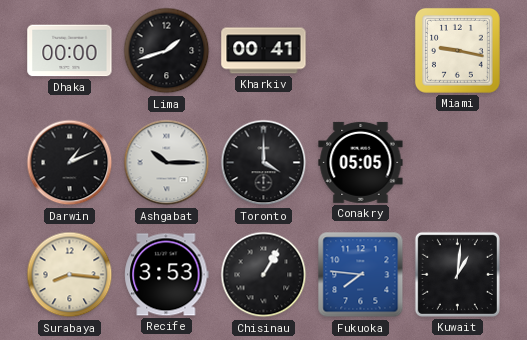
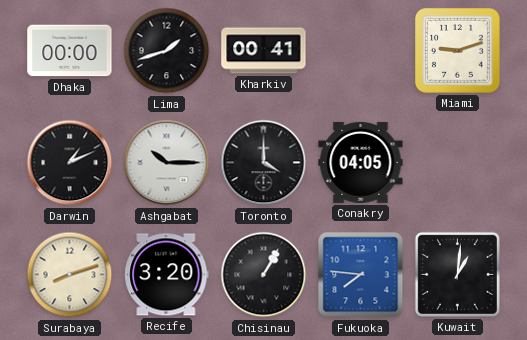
Miami: 9:17 -> 9:12 (457, 50)
Conakry: 05:05 -> 04:05 (361, 162)
Surabaya: 8:16 -> 8:12 (70, 275)
Recife: 3:53 -> 3:20 (167, 275)
